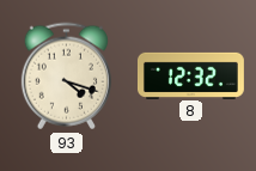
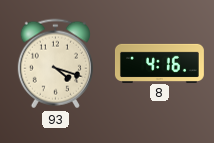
8: 12:32 -> 4:16 (159, 63)
